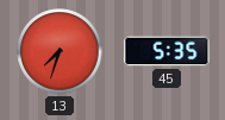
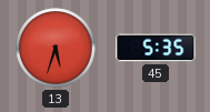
13: 7:33 -> 5:33 (56, 48)
